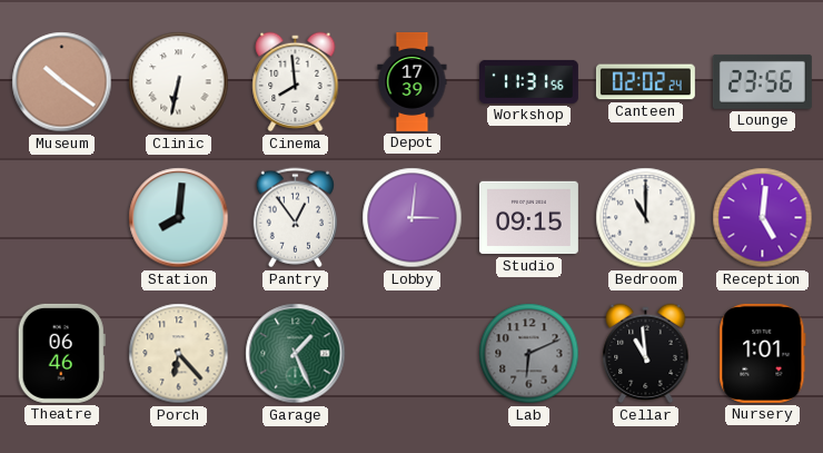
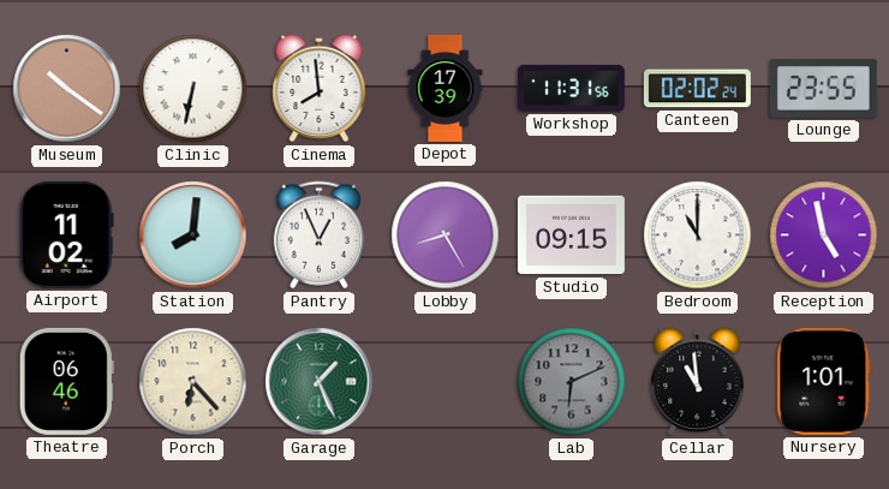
Lounge: 23:56 -> 23:55 (823, 88)
Airport: none -> 11:02 (66, 234)
Pantry: 12:54 -> 12:56 (318, 235)
Lobby: 3:01 -> 8:25 (446, 235)
Reception: 5:01 -> 4:58 (824, 235)
